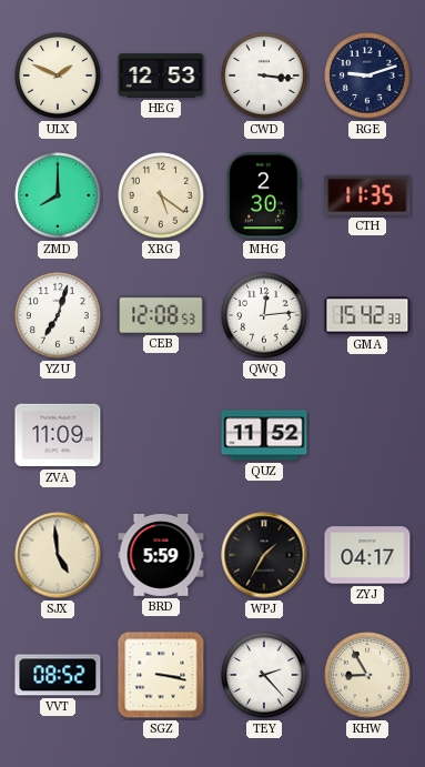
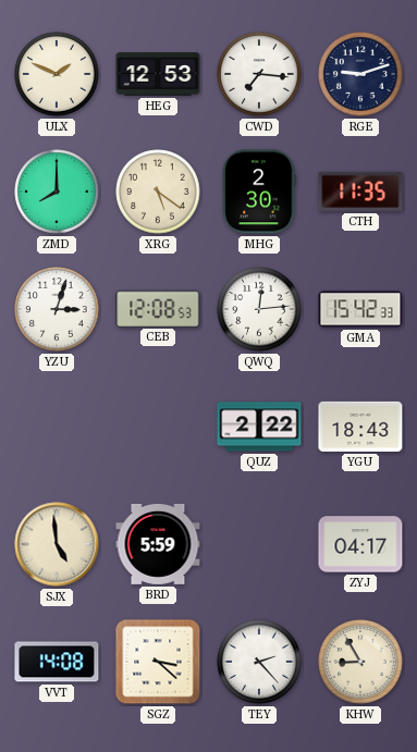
CWD: 3:16 -> 7:16 (259, 74)
YZU: 7:03 -> 3:03 (57, 309)
ZVA: 11:09 -> none (58, 435)
QUZ: 11:52 -> 2:22 (259, 427)
YGU: none -> 18:43 (360, 427)
WPJ: 1:35 -> none (264, 555)
VVT: 08:52 -> 14:08 (57, 662)
SGZ: 3:17 -> 3:22 (158, 662)
